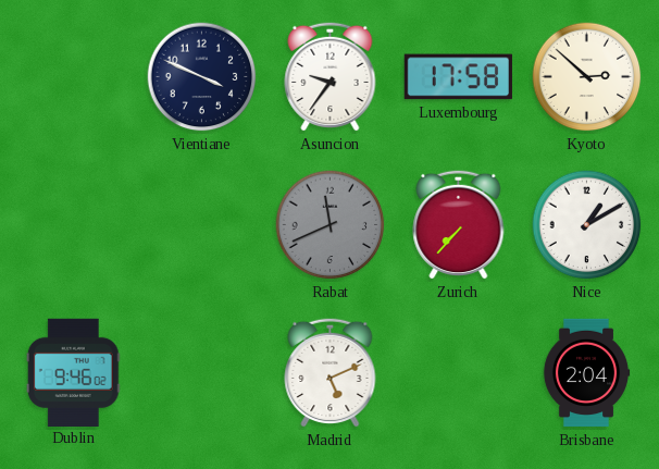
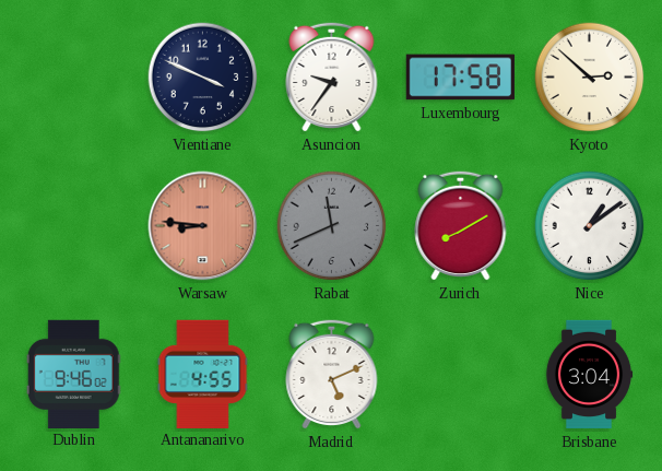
Warsaw: none -> 8:46 (203, 226)
Zurich: 7:37 -> 8:10 (461, 225)
Nice: 1:10 -> 1:09 (590, 226)
Antananarivo: none -> 4:55 (203, 374)
Brisbane: 2:04 -> 3:04 (589, 375)
